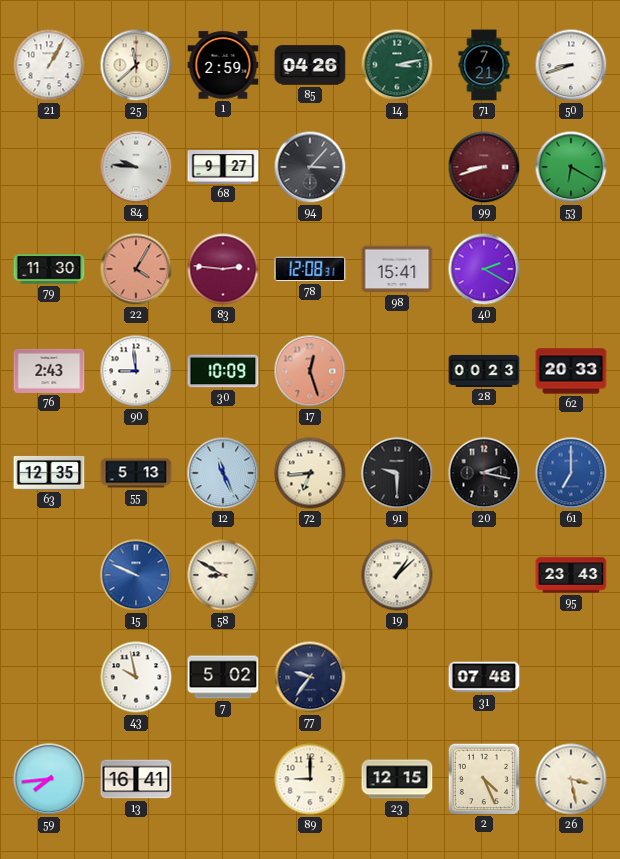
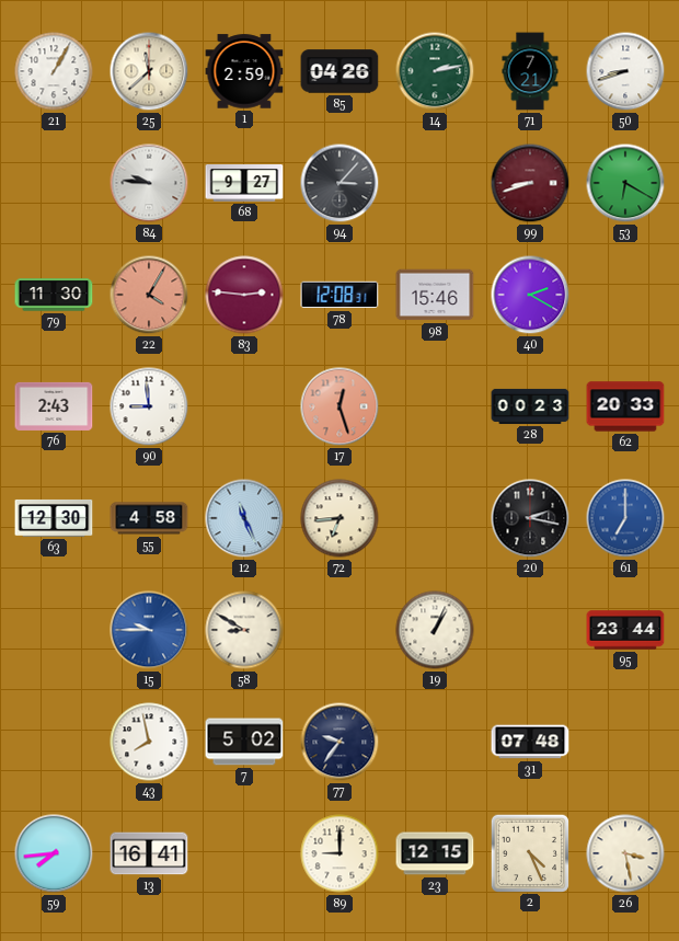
14: 3:13 -> 2:13 (435, 71)
98: 15:41 -> 15:46 (435, 295)
30: 10:09 -> none (223, 371)
63: 12:35 -> 12:30 (54, 518)
55: 5:13 -> 4:58 (149, 518)
91: 9:30 -> none (397, 473)
15: 9:49 -> 9:45 (149, 630)
19: 1:08 -> 1:04 (435, 630)
95: 23:43 -> 23:44 (625, 630)
43: 9:58 -> 7:58 (149, 742)
